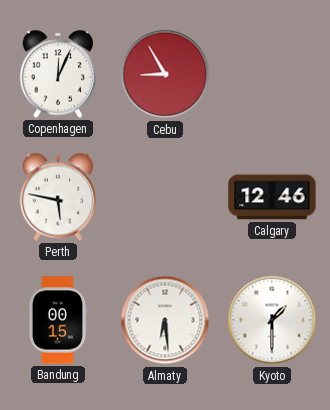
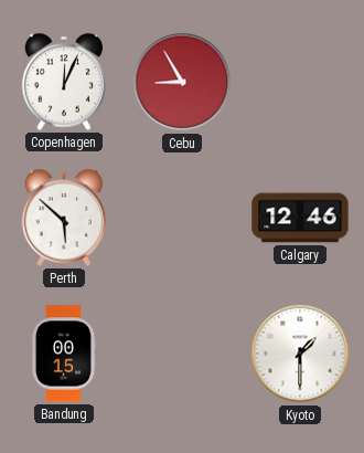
Perth: 5:47 -> 5:52 (64, 218)
Almaty: 6:29 -> none (165, 320)
